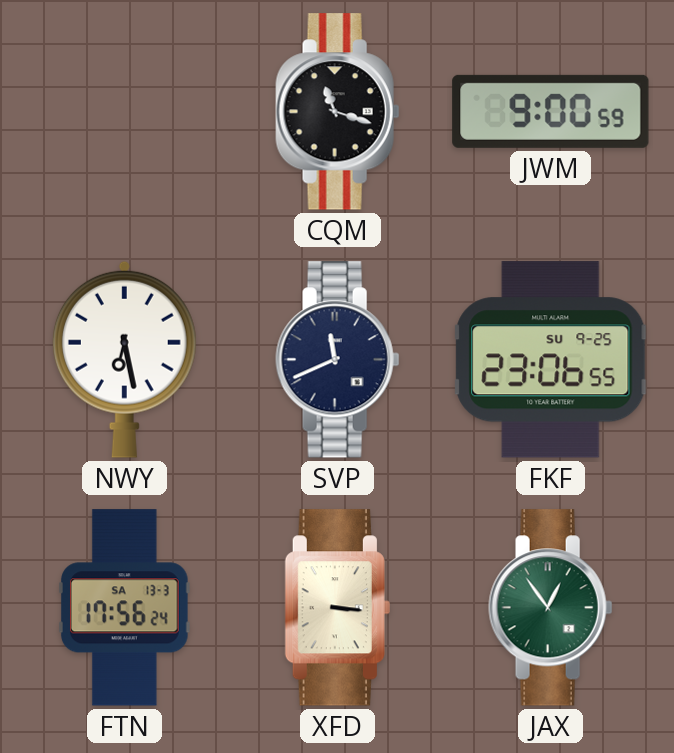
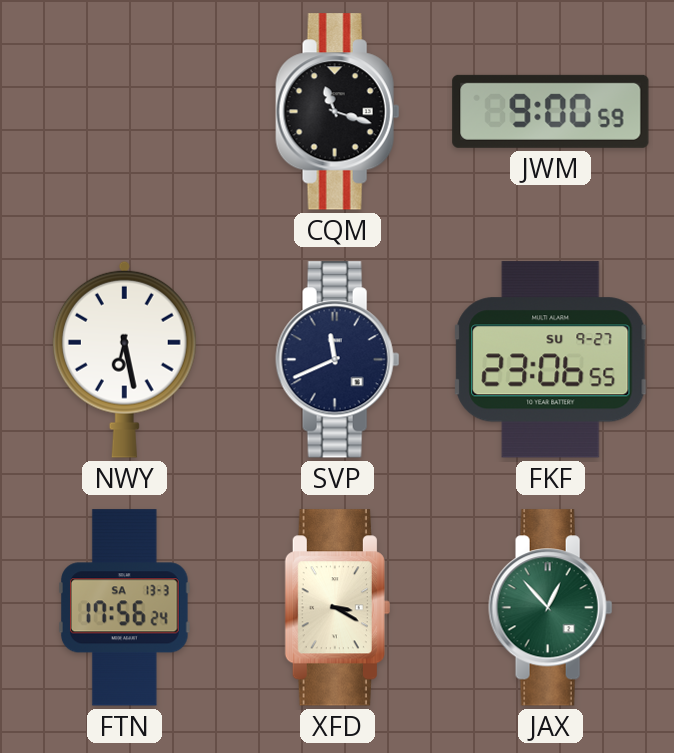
FKF date: SU 9-25 -> SU 9-27 (551, 360)
XFD: 3:16 -> 3:20 (337, 608)
JAX: 12:54 -> 12:53 (551, 608)
